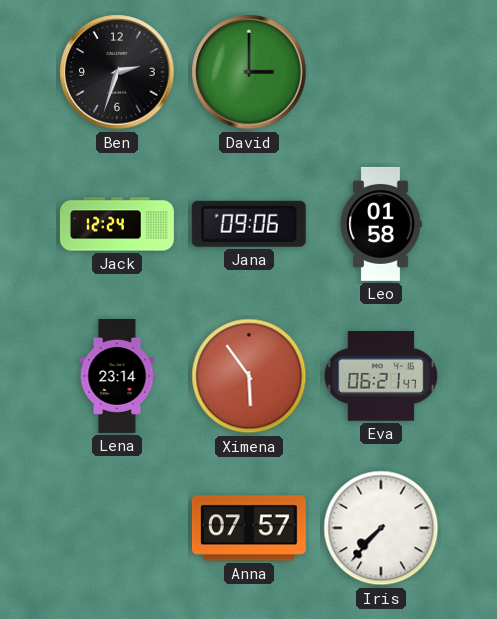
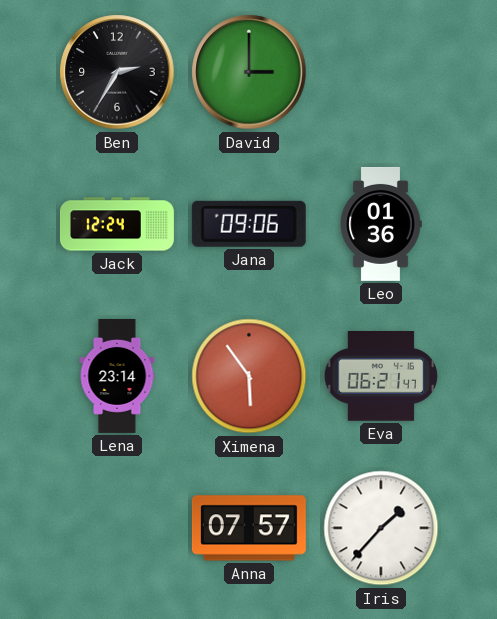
Ben: 2:33 -> 2:35 (117, 72)
Leo: 01:58 -> 01:36 (381, 224)
Iris: 7:37 -> 1:37 (381, 528)
